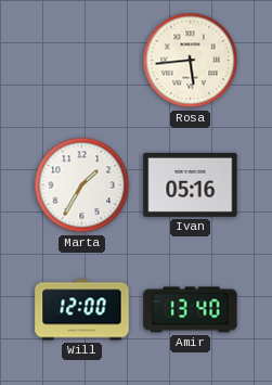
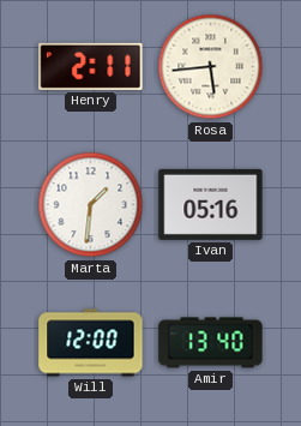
Henry: none -> 2:11 (91, 66)
Marta: 1:35 -> 1:31 (91, 205)
